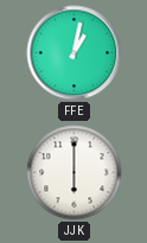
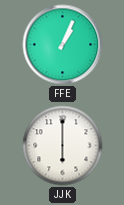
FFE: 1:02 -> 1:04 (63, 45)
